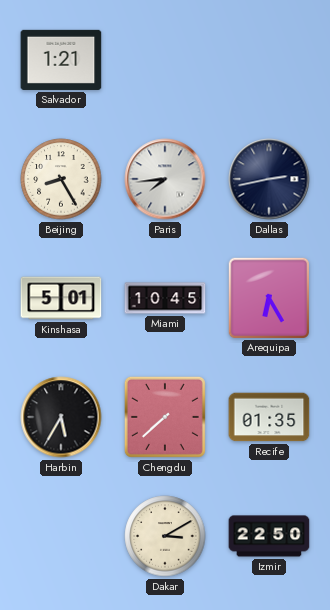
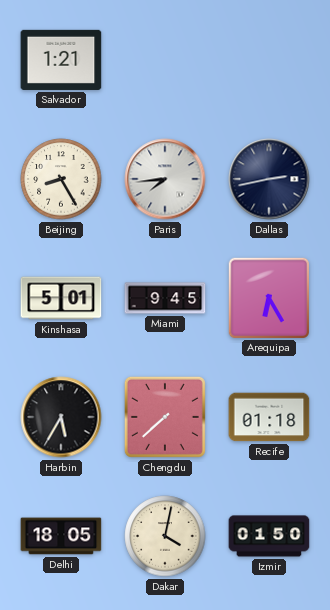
Miami: 10:45 -> 9:45 (165, 298)
Recife: 01:35 -> 01:18 (269, 417)
Delhi: none -> 18:05 (61, 536)
Dakar: 3:10 -> 4:02 (165, 536)
Izmir: 22:50 -> 01:50 (269, 536)
